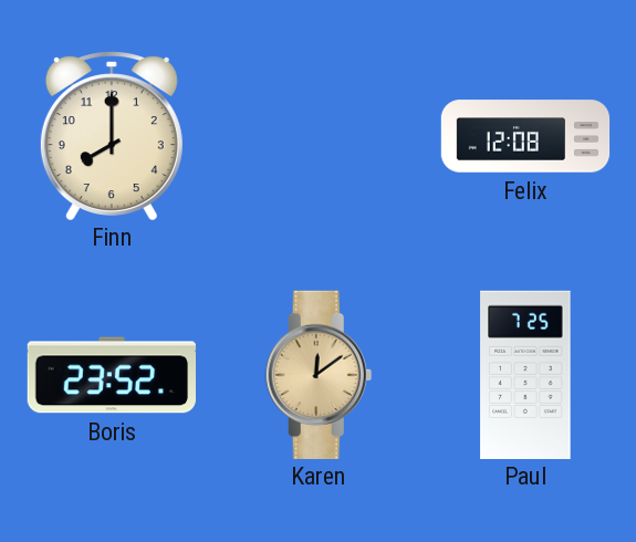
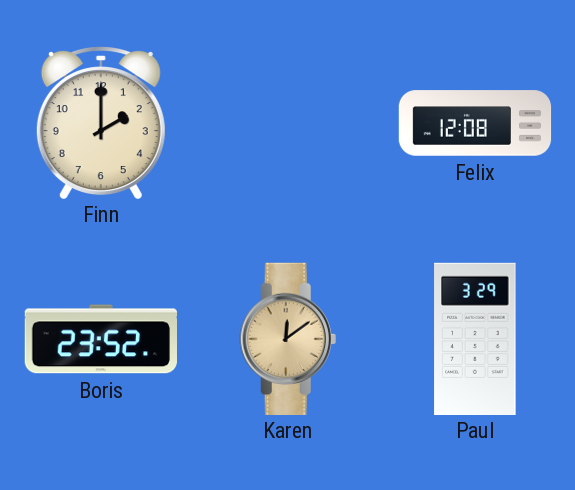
Finn: 8:00 -> 2:00 (101, 122)
Paul: 7:25 -> 3:29 (475, 338)
